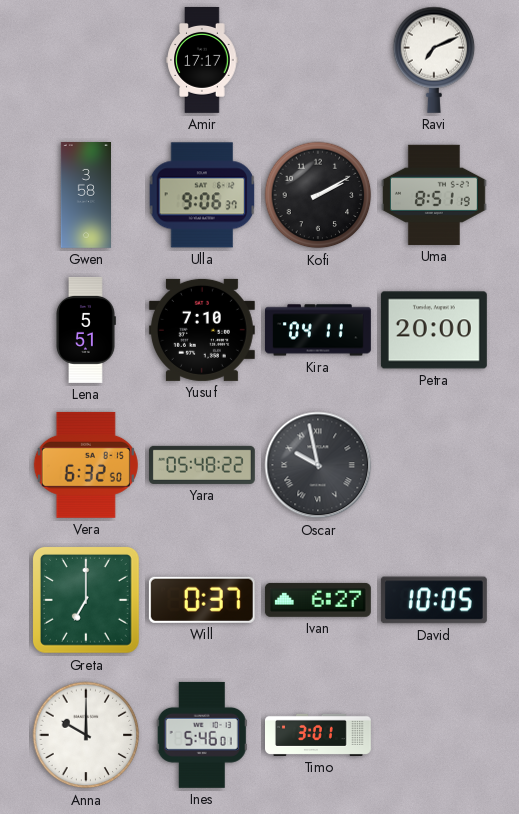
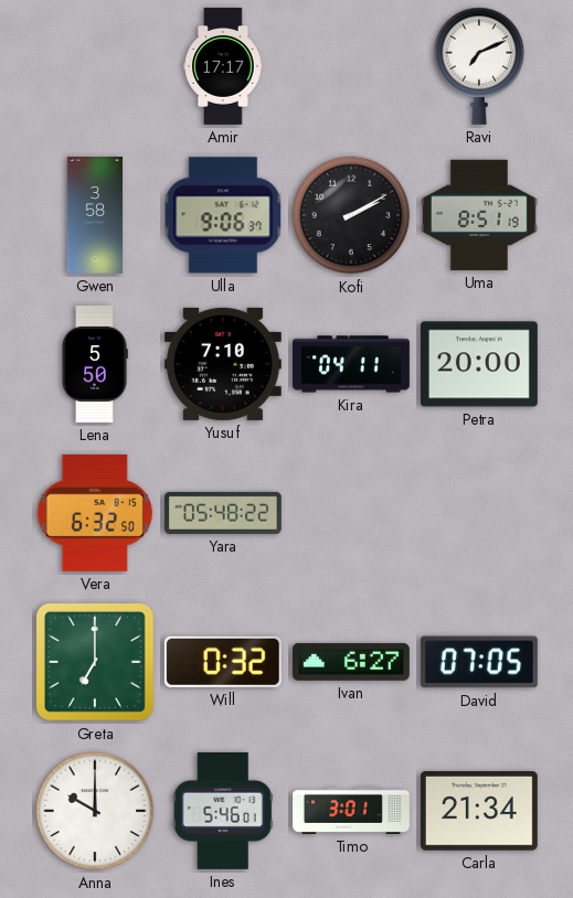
Lena: 5:51 -> 5:50 (95, 364)
Oscar: 9:58 -> none (318, 465)
Will: 0:37 -> 0:32 (223, 662)
David: 10:05 -> 07:05 (479, 662)
Carla: none -> 21:34 (479, 812)
